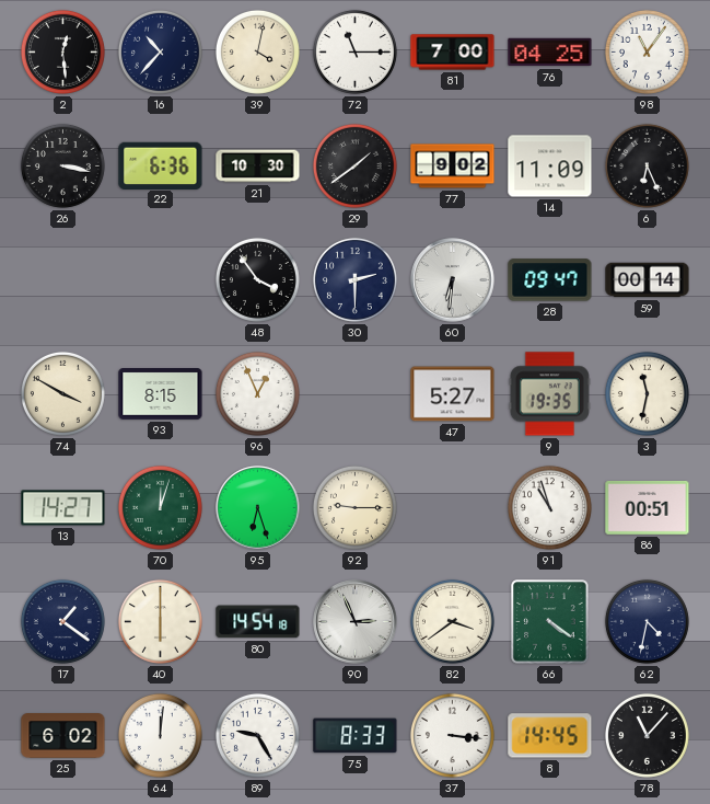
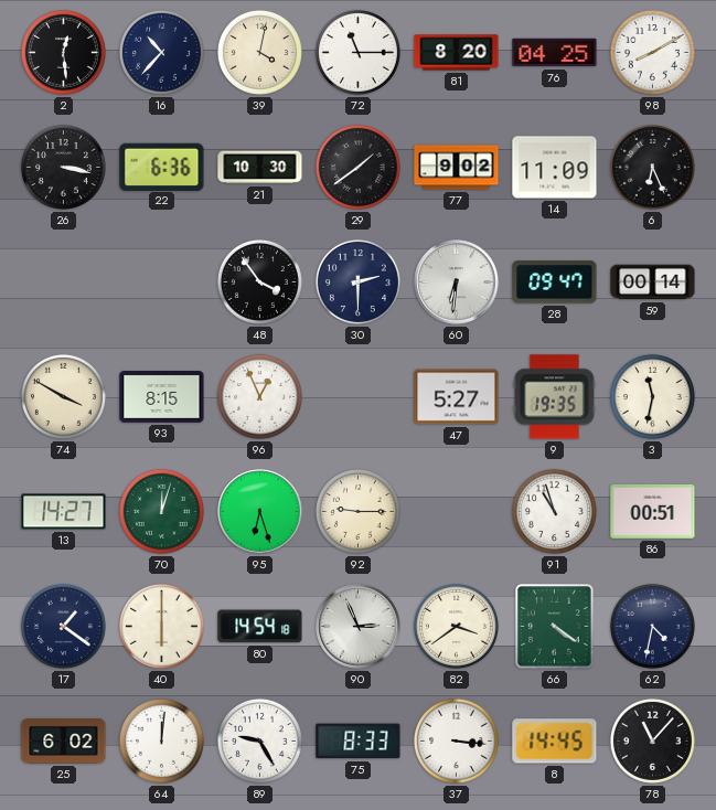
81: 7:00 -> 8:20 (457, 53)
98: 11:06 -> 8:10 (652, 52)
